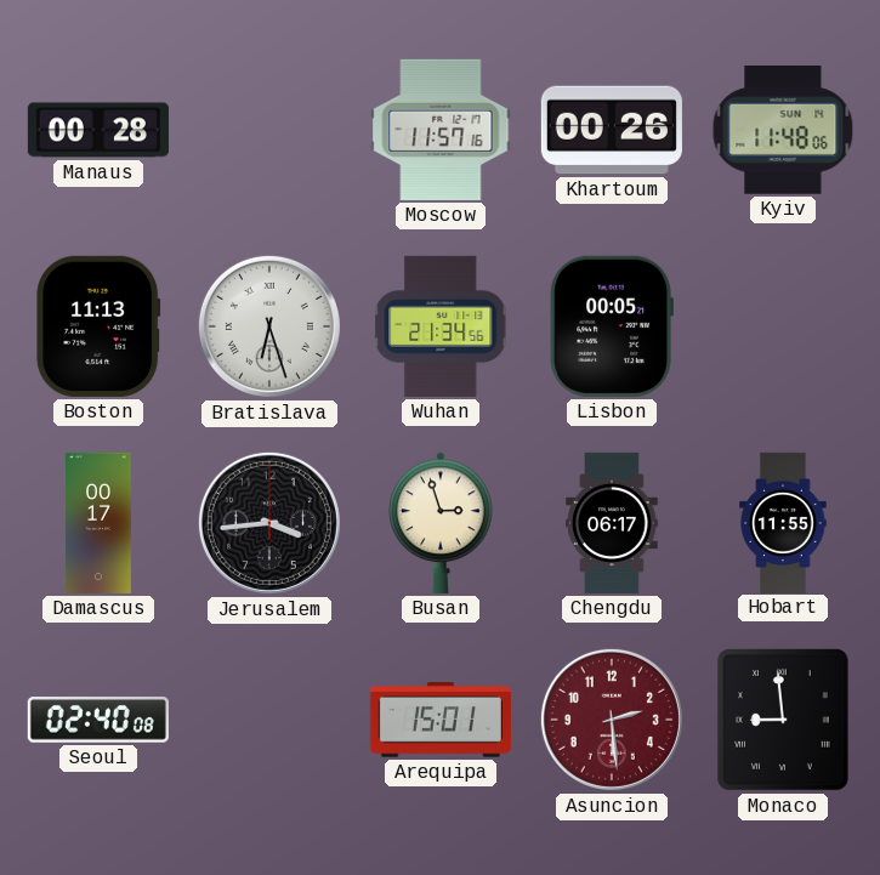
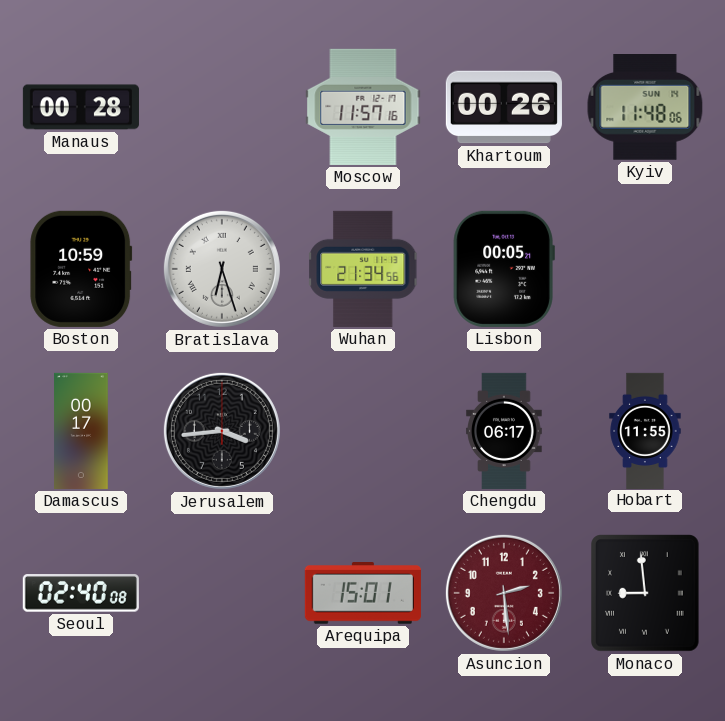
Boston: 11:13 -> 10:59 (81, 269)
Busan: 2:57 -> none (441, 523)
